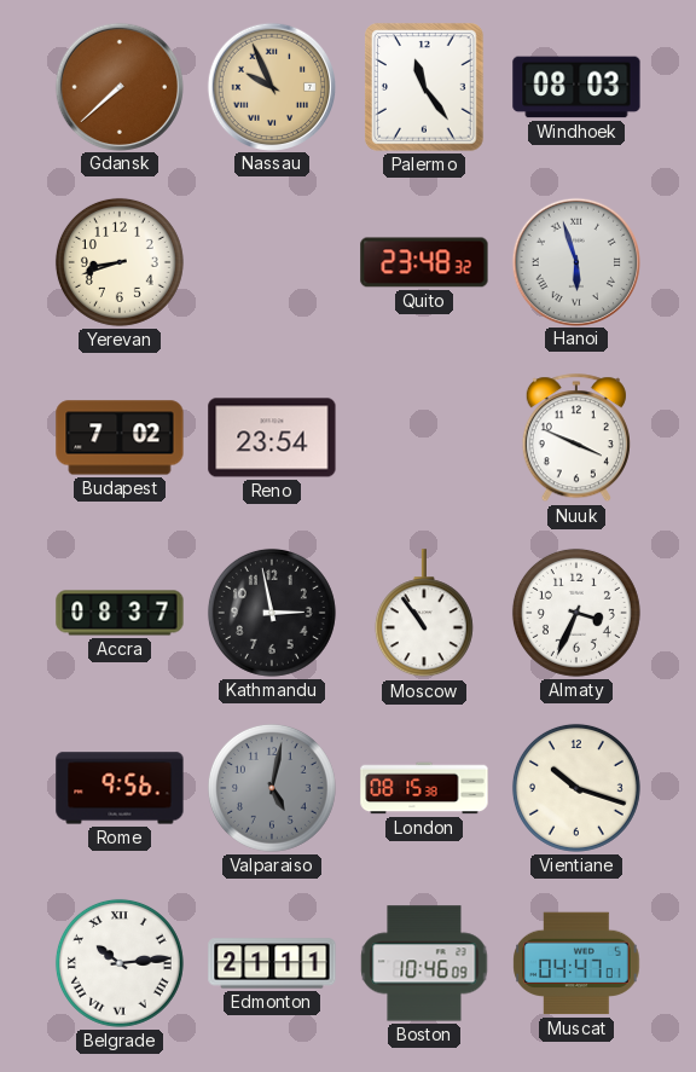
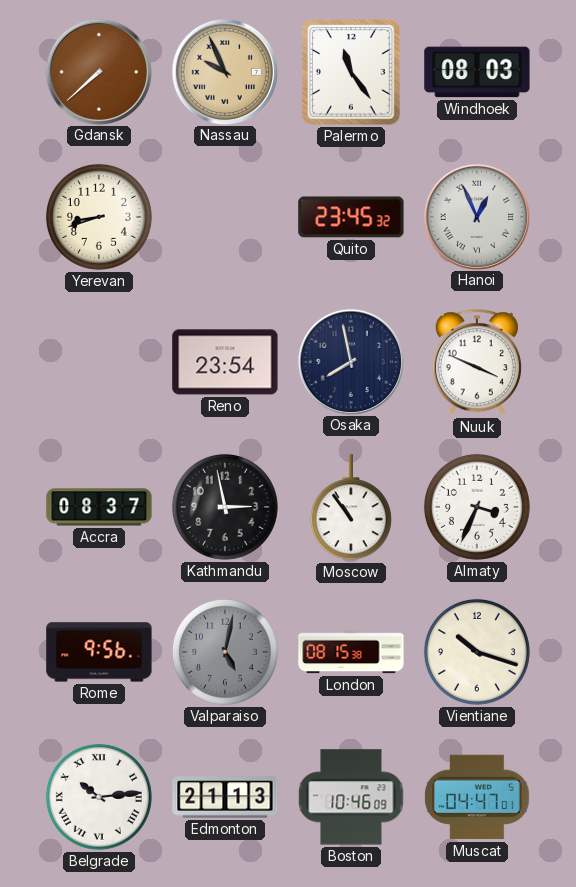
Quito: 23:48 -> 23:45 (351, 217)
Hanoi: 5:57 -> 12:56 (476, 216)
Budapest: 7:02 -> none (120, 438)
Osaka: none -> 7:58 (350, 361)
Edmonton: 21:11 -> 21:13 (225, 797)
